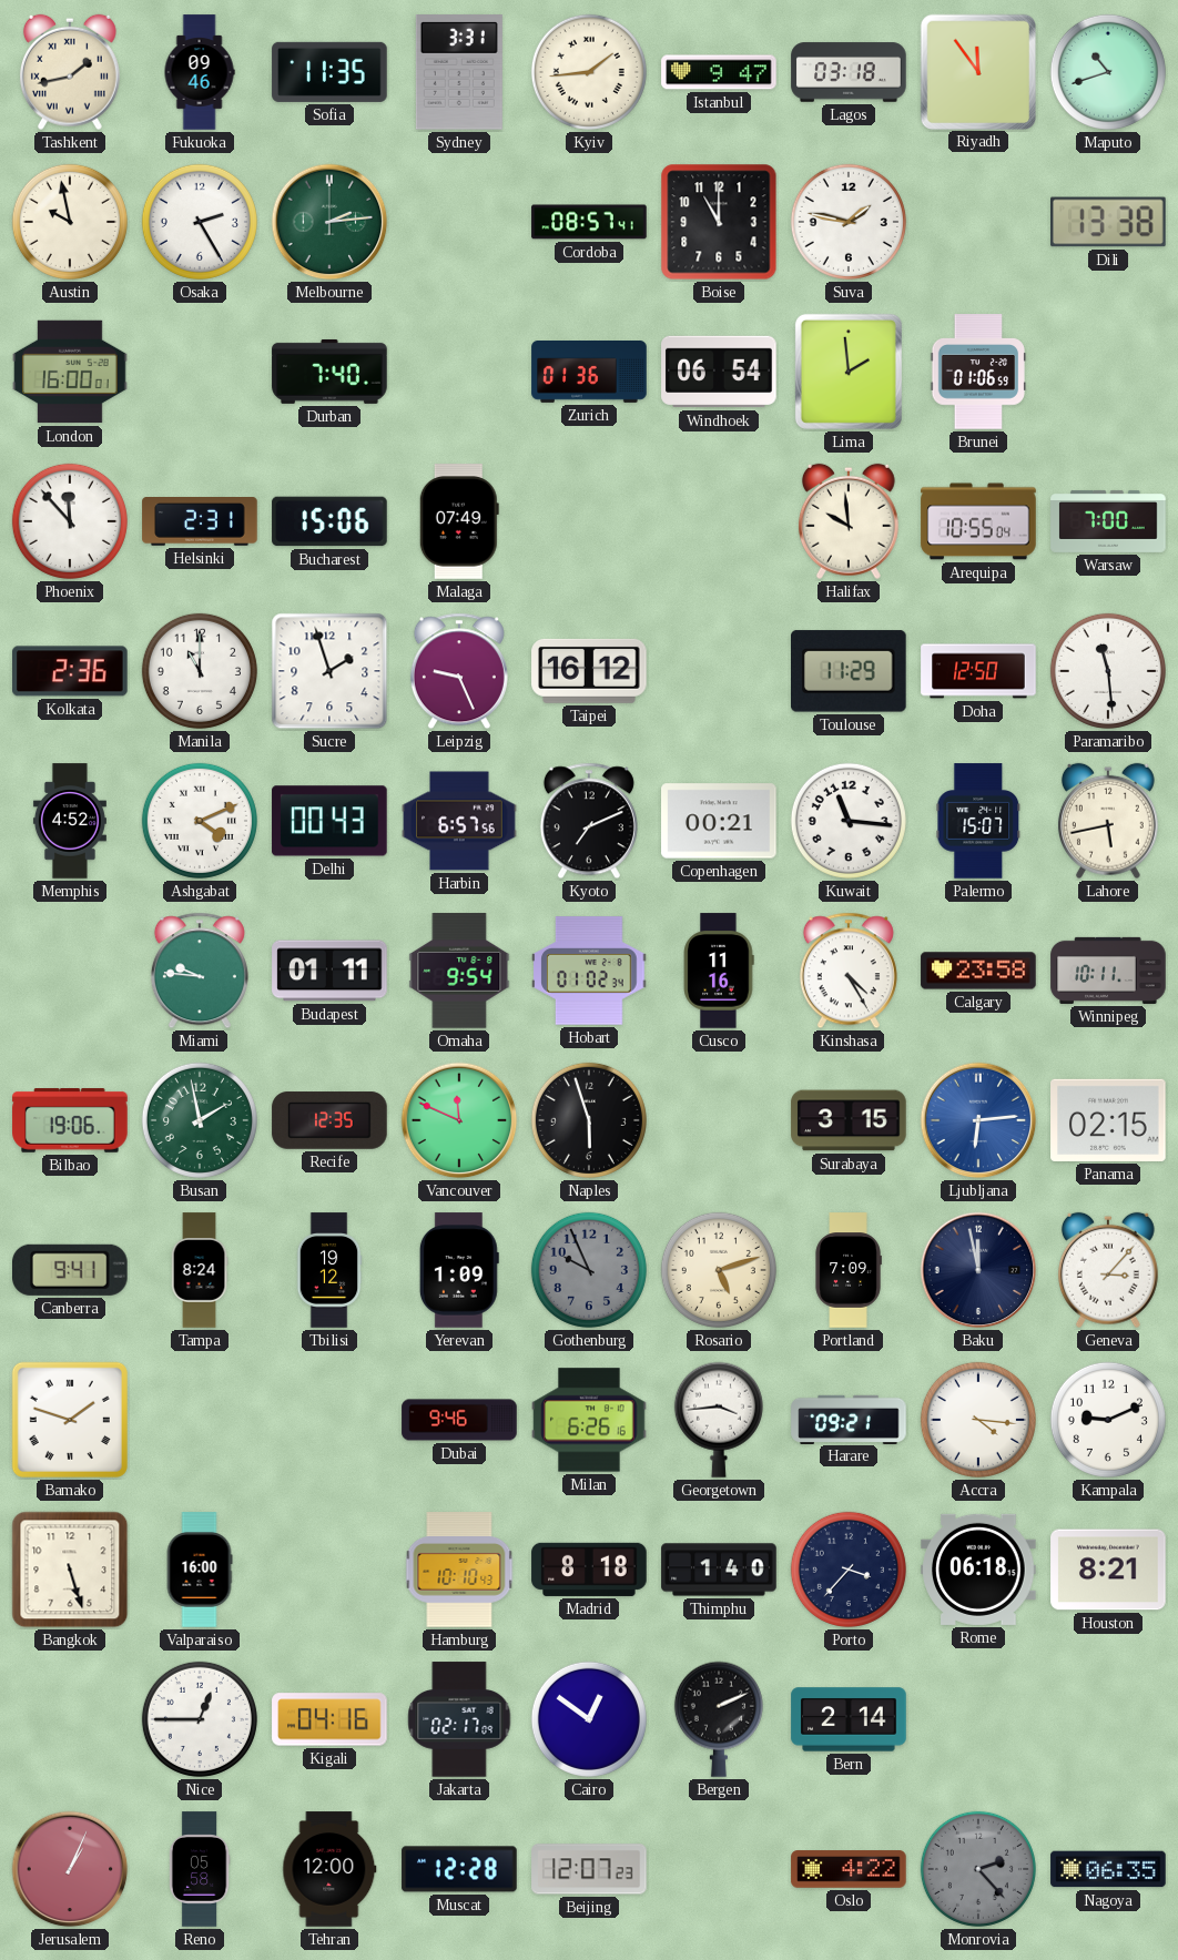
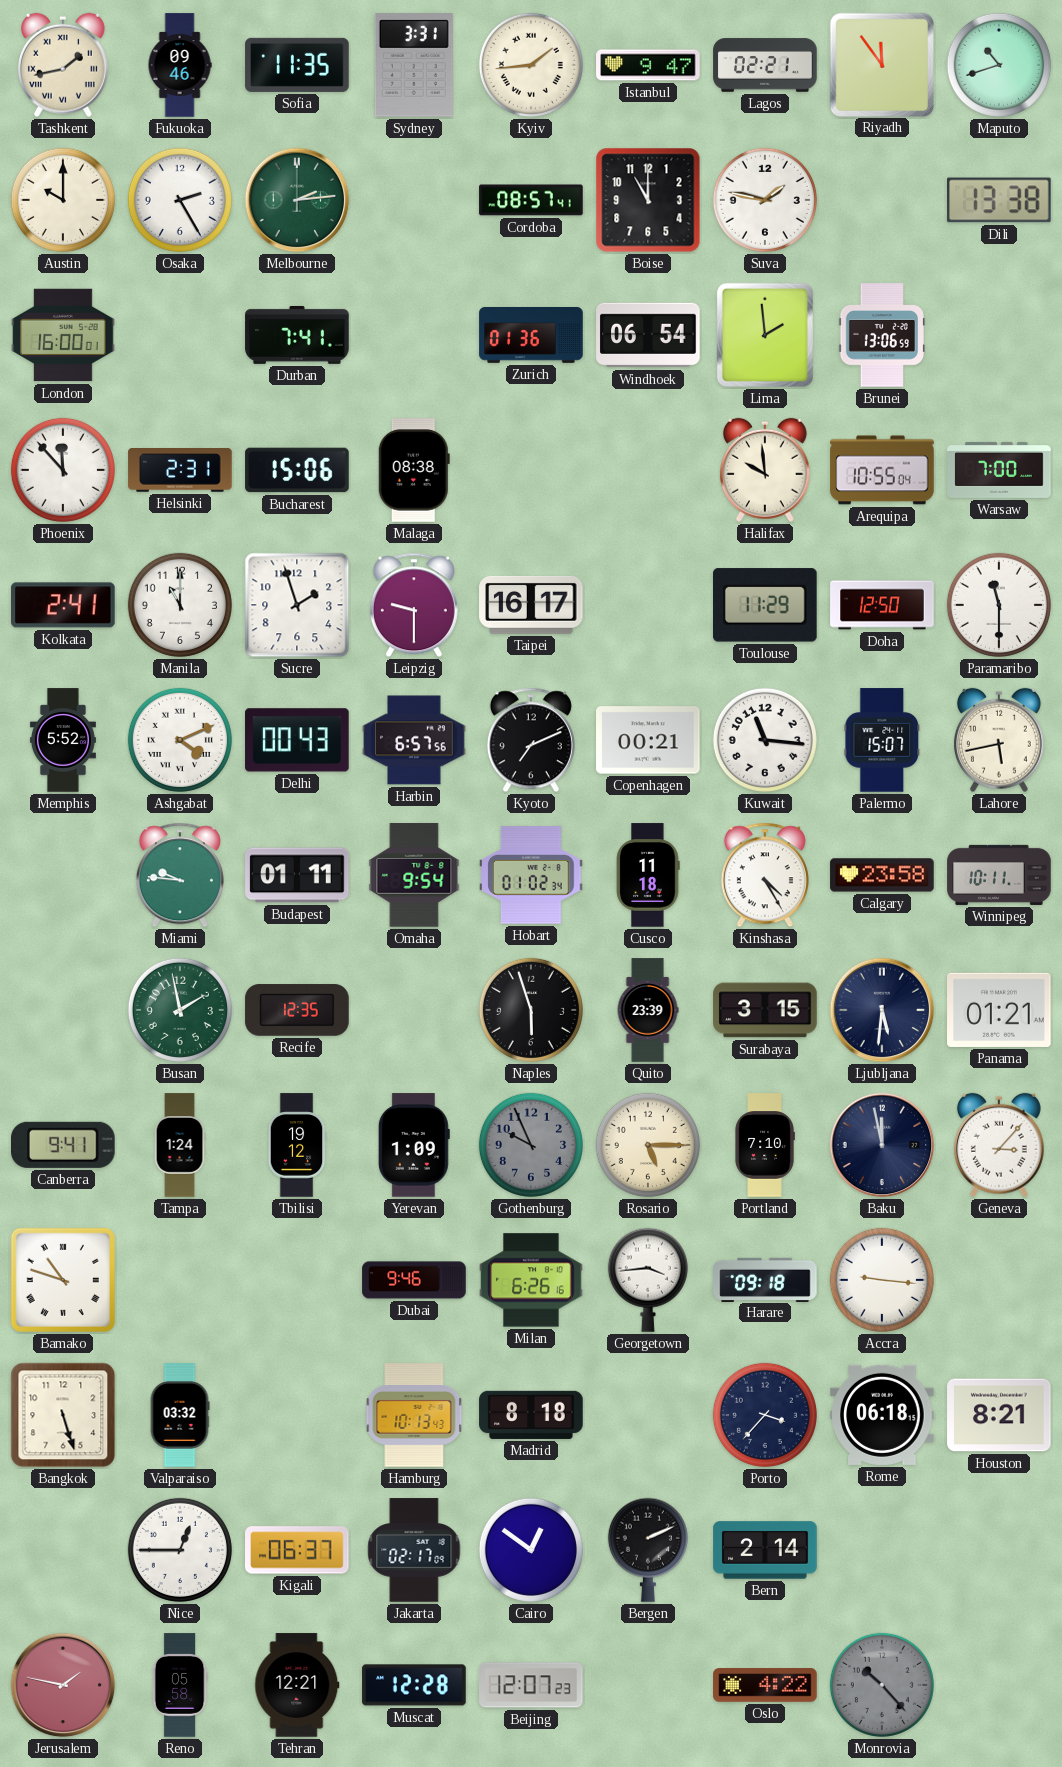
Lagos: 03:18 -> 02:21 (765, 65)
Austin: 9:58 -> 10:00 (63, 200)
Durban: 7:40 -> 7:41 (297, 335)
Brunei: 01:06 -> 13:06 (882, 335)
Malaga: 07:49 -> 08:38 (414, 470)
Kolkata: 2:36 -> 2:41 (63, 605)
Leipzig: 9:26 -> 9:30 (414, 605)
Taipei: 16:12 -> 16:17 (531, 605)
Paramaribo: 11:29 -> 11:30 (999, 605)
Memphis: 4:52 -> 5:52 (63, 740)
Cusco: 11:16 -> 11:18 (648, 875)
Bilbao: 19:06 -> none (70, 1120)
Vancouver: 11:49 -> none (459, 1120)
Quito: none -> 23:39 (648, 1010)
Ljubljana: 6:14 -> 5:31 (882, 1010)
Ljubljana dial: blue -> navy (882, 1010)
Panama: 02:15 -> 01:21 (999, 1010)
Tampa: 8:24 -> 1:24 (180, 1145)
Rosario: 5:12 -> 5:15 (648, 1145)
Portland: 7:09 -> 7:10 (765, 1145)
Bamako: 1:48 -> 10:48 (63, 1280)
Harare: 09:21 -> 09:18 (765, 1279)
Accra: 4:16 -> 9:16 (882, 1280)
Kampala: 9:11 -> none (1108, 1420)
Valparaiso: 16:00 -> 03:32 (180, 1415)
Hamburg: 10:10 -> 10:13 (414, 1415)
Thimphu: 1:40 -> none (719, 1570)
Kigali: 04:16 -> 06:37 (297, 1550)
Jerusalem: 1:04 -> 1:47 (63, 1685)
Tehran: 12:00 -> 12:21 (297, 1685)
Monrovia: 2:23 -> 10:23 (882, 1685)
Nagoya: 06:35 -> none (1108, 1869)
